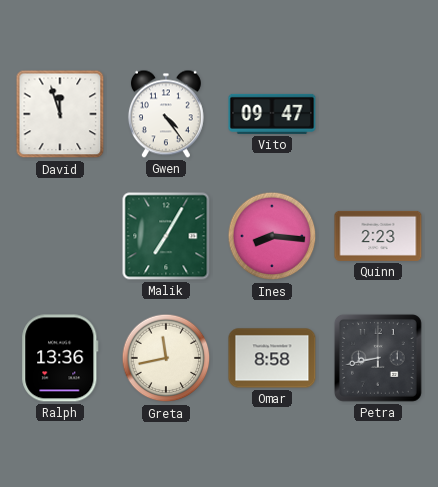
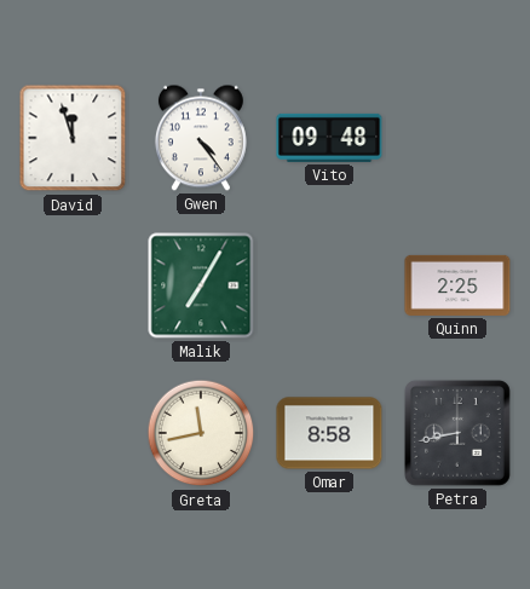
Vito: 09:47 -> 09:48 (329, 138)
Ines: 8:16 -> none (272, 236)
Quinn: 2:23 -> 2:25 (457, 285)
Ralph: 13:36 -> none (60, 358)
